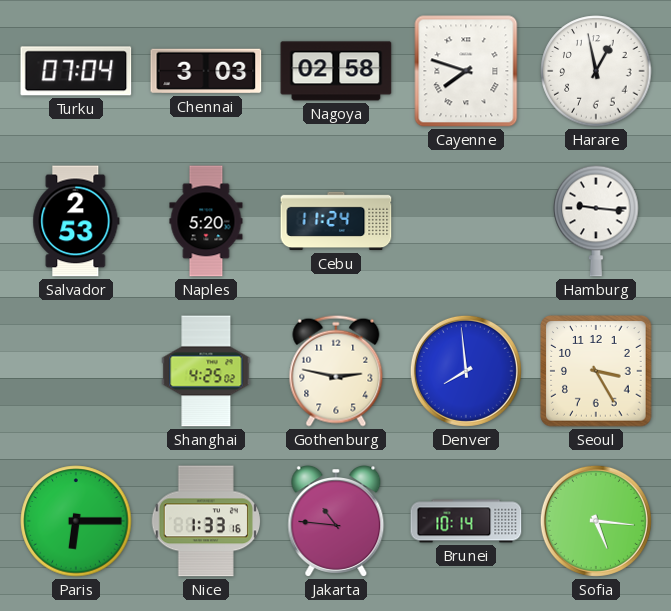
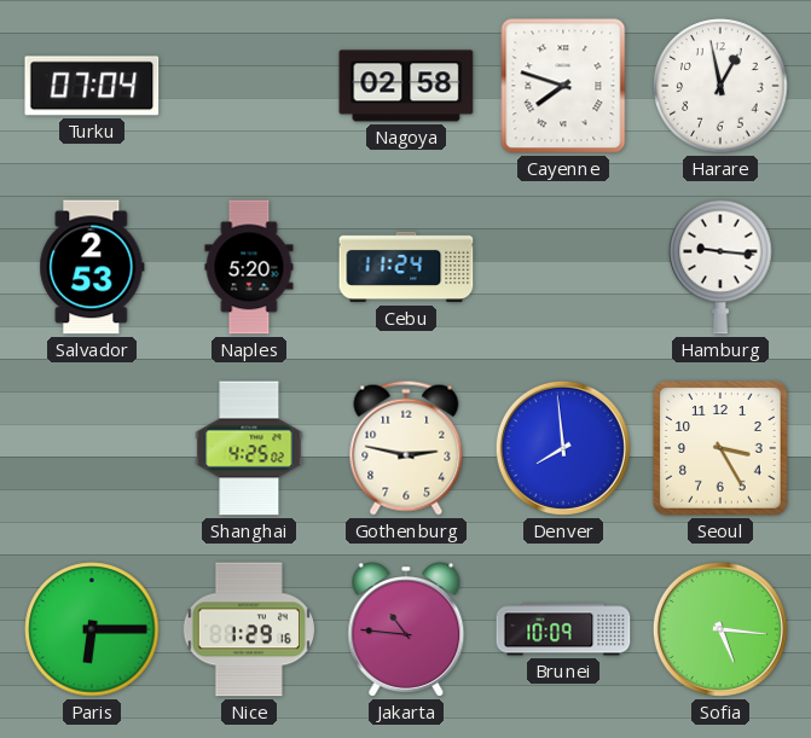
Chennai: 3:03 -> none (206, 71)
Nice: 1:33 -> 1:29 (248, 629)
Brunei: 10:14 -> 10:09 (563, 629)
